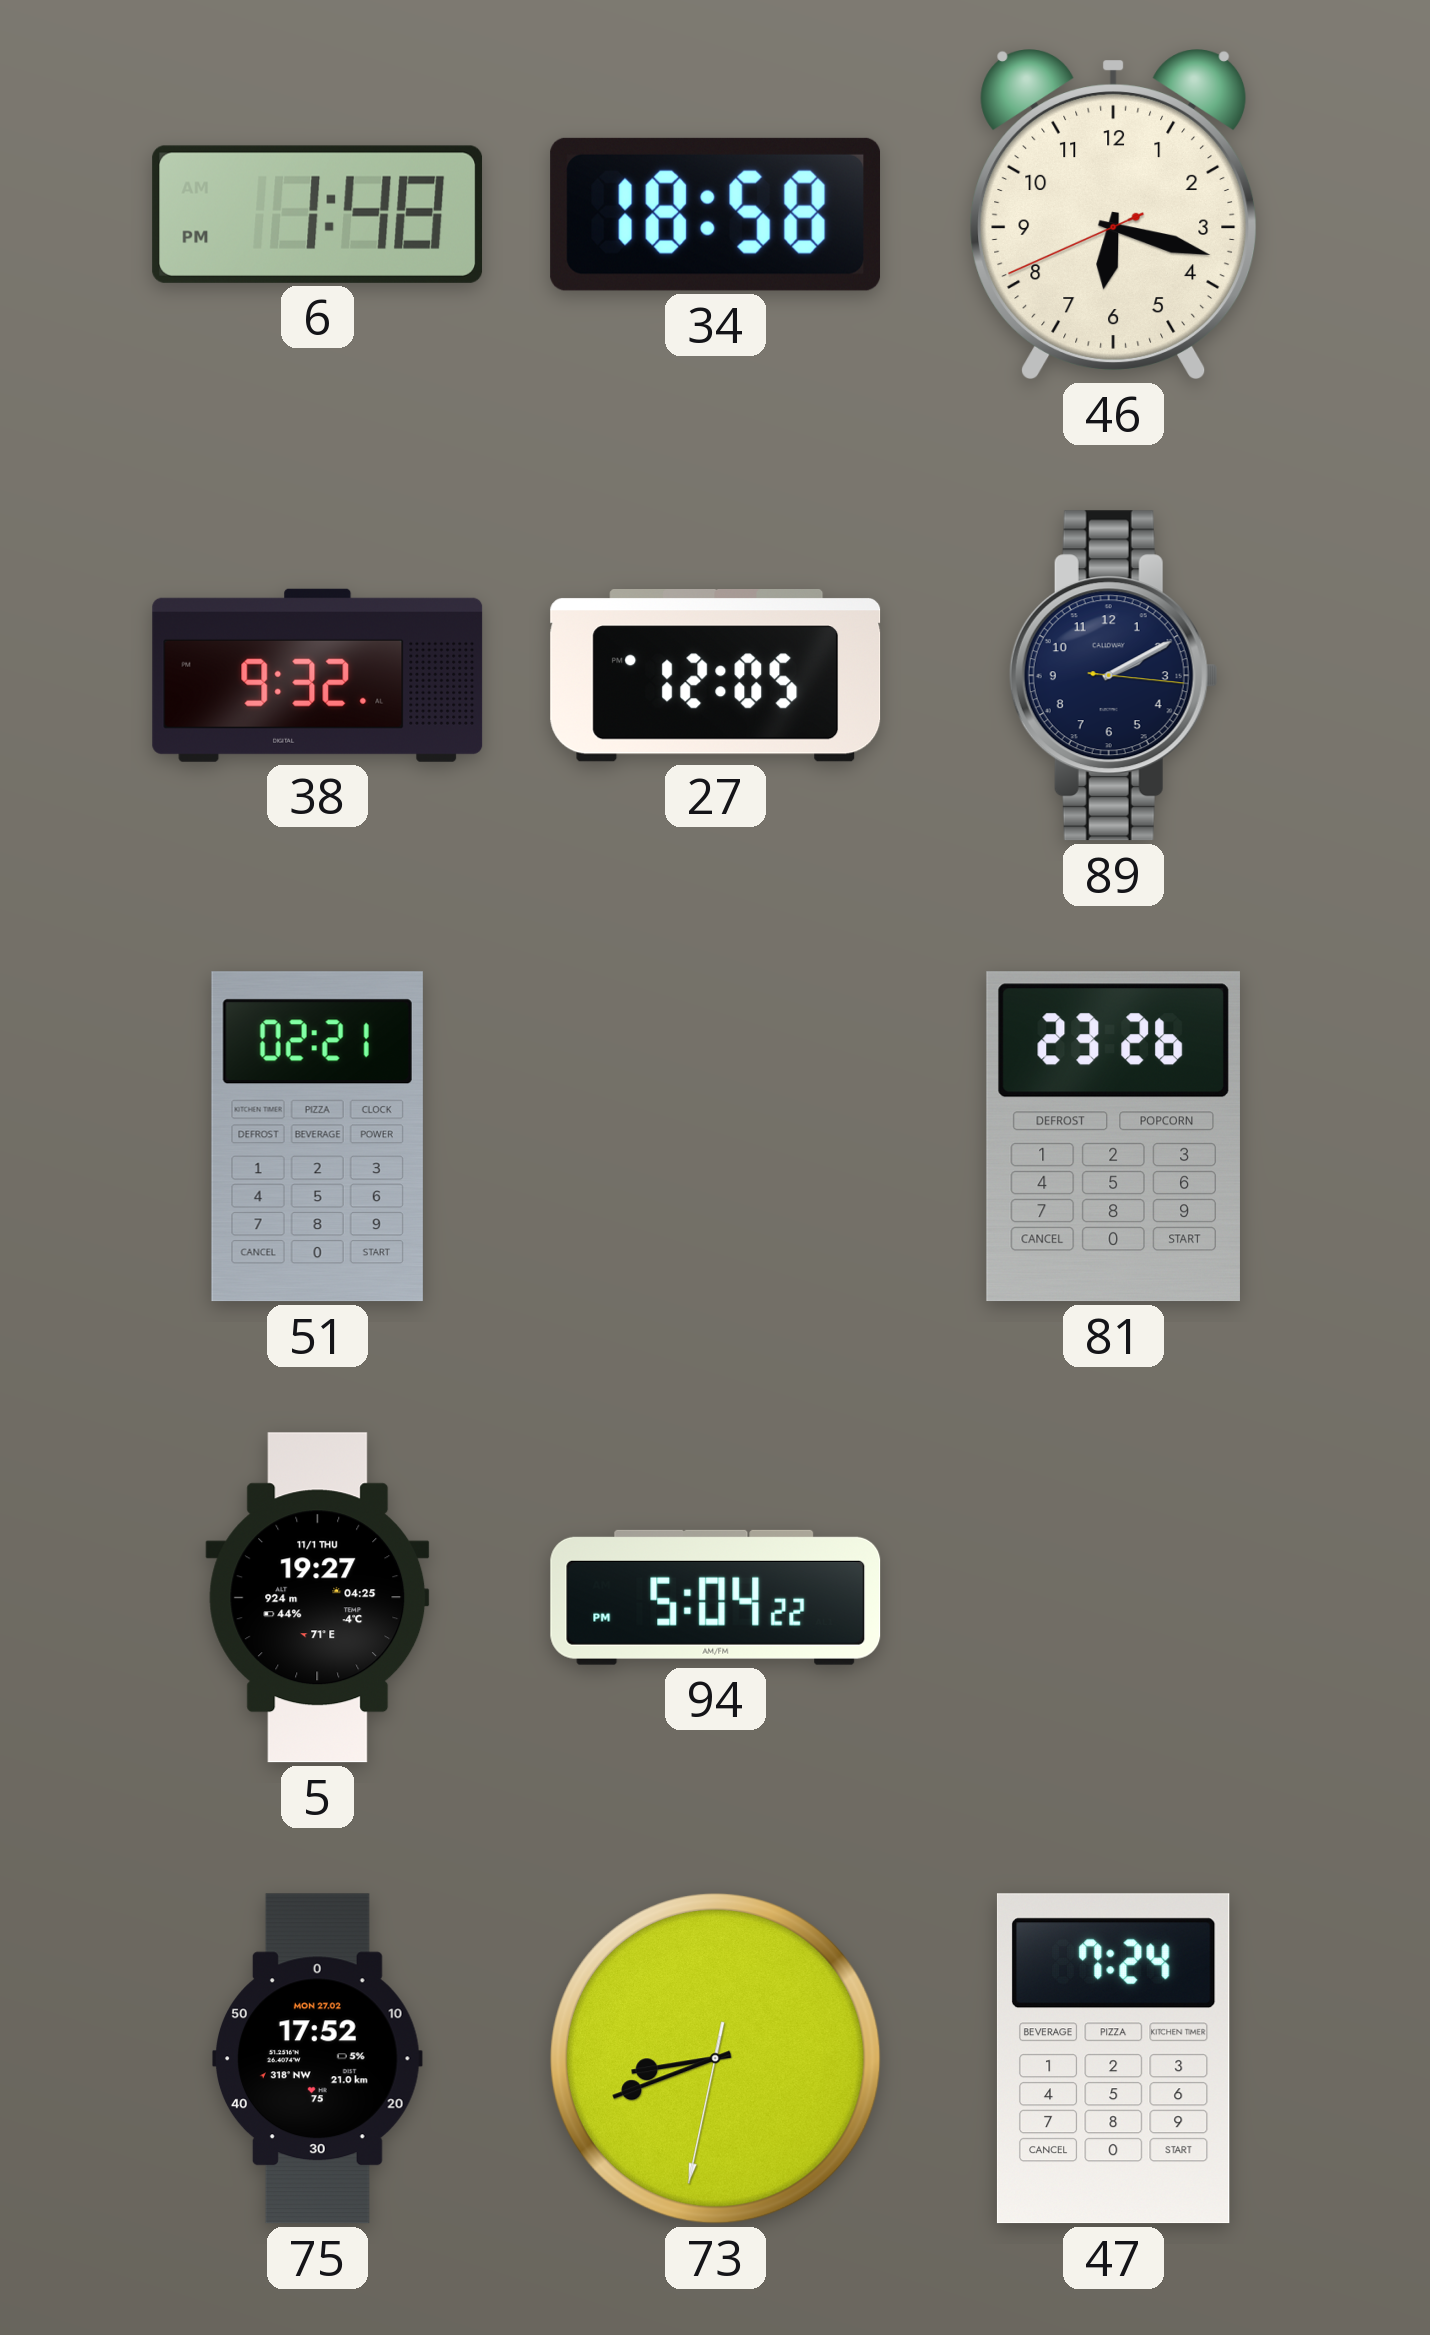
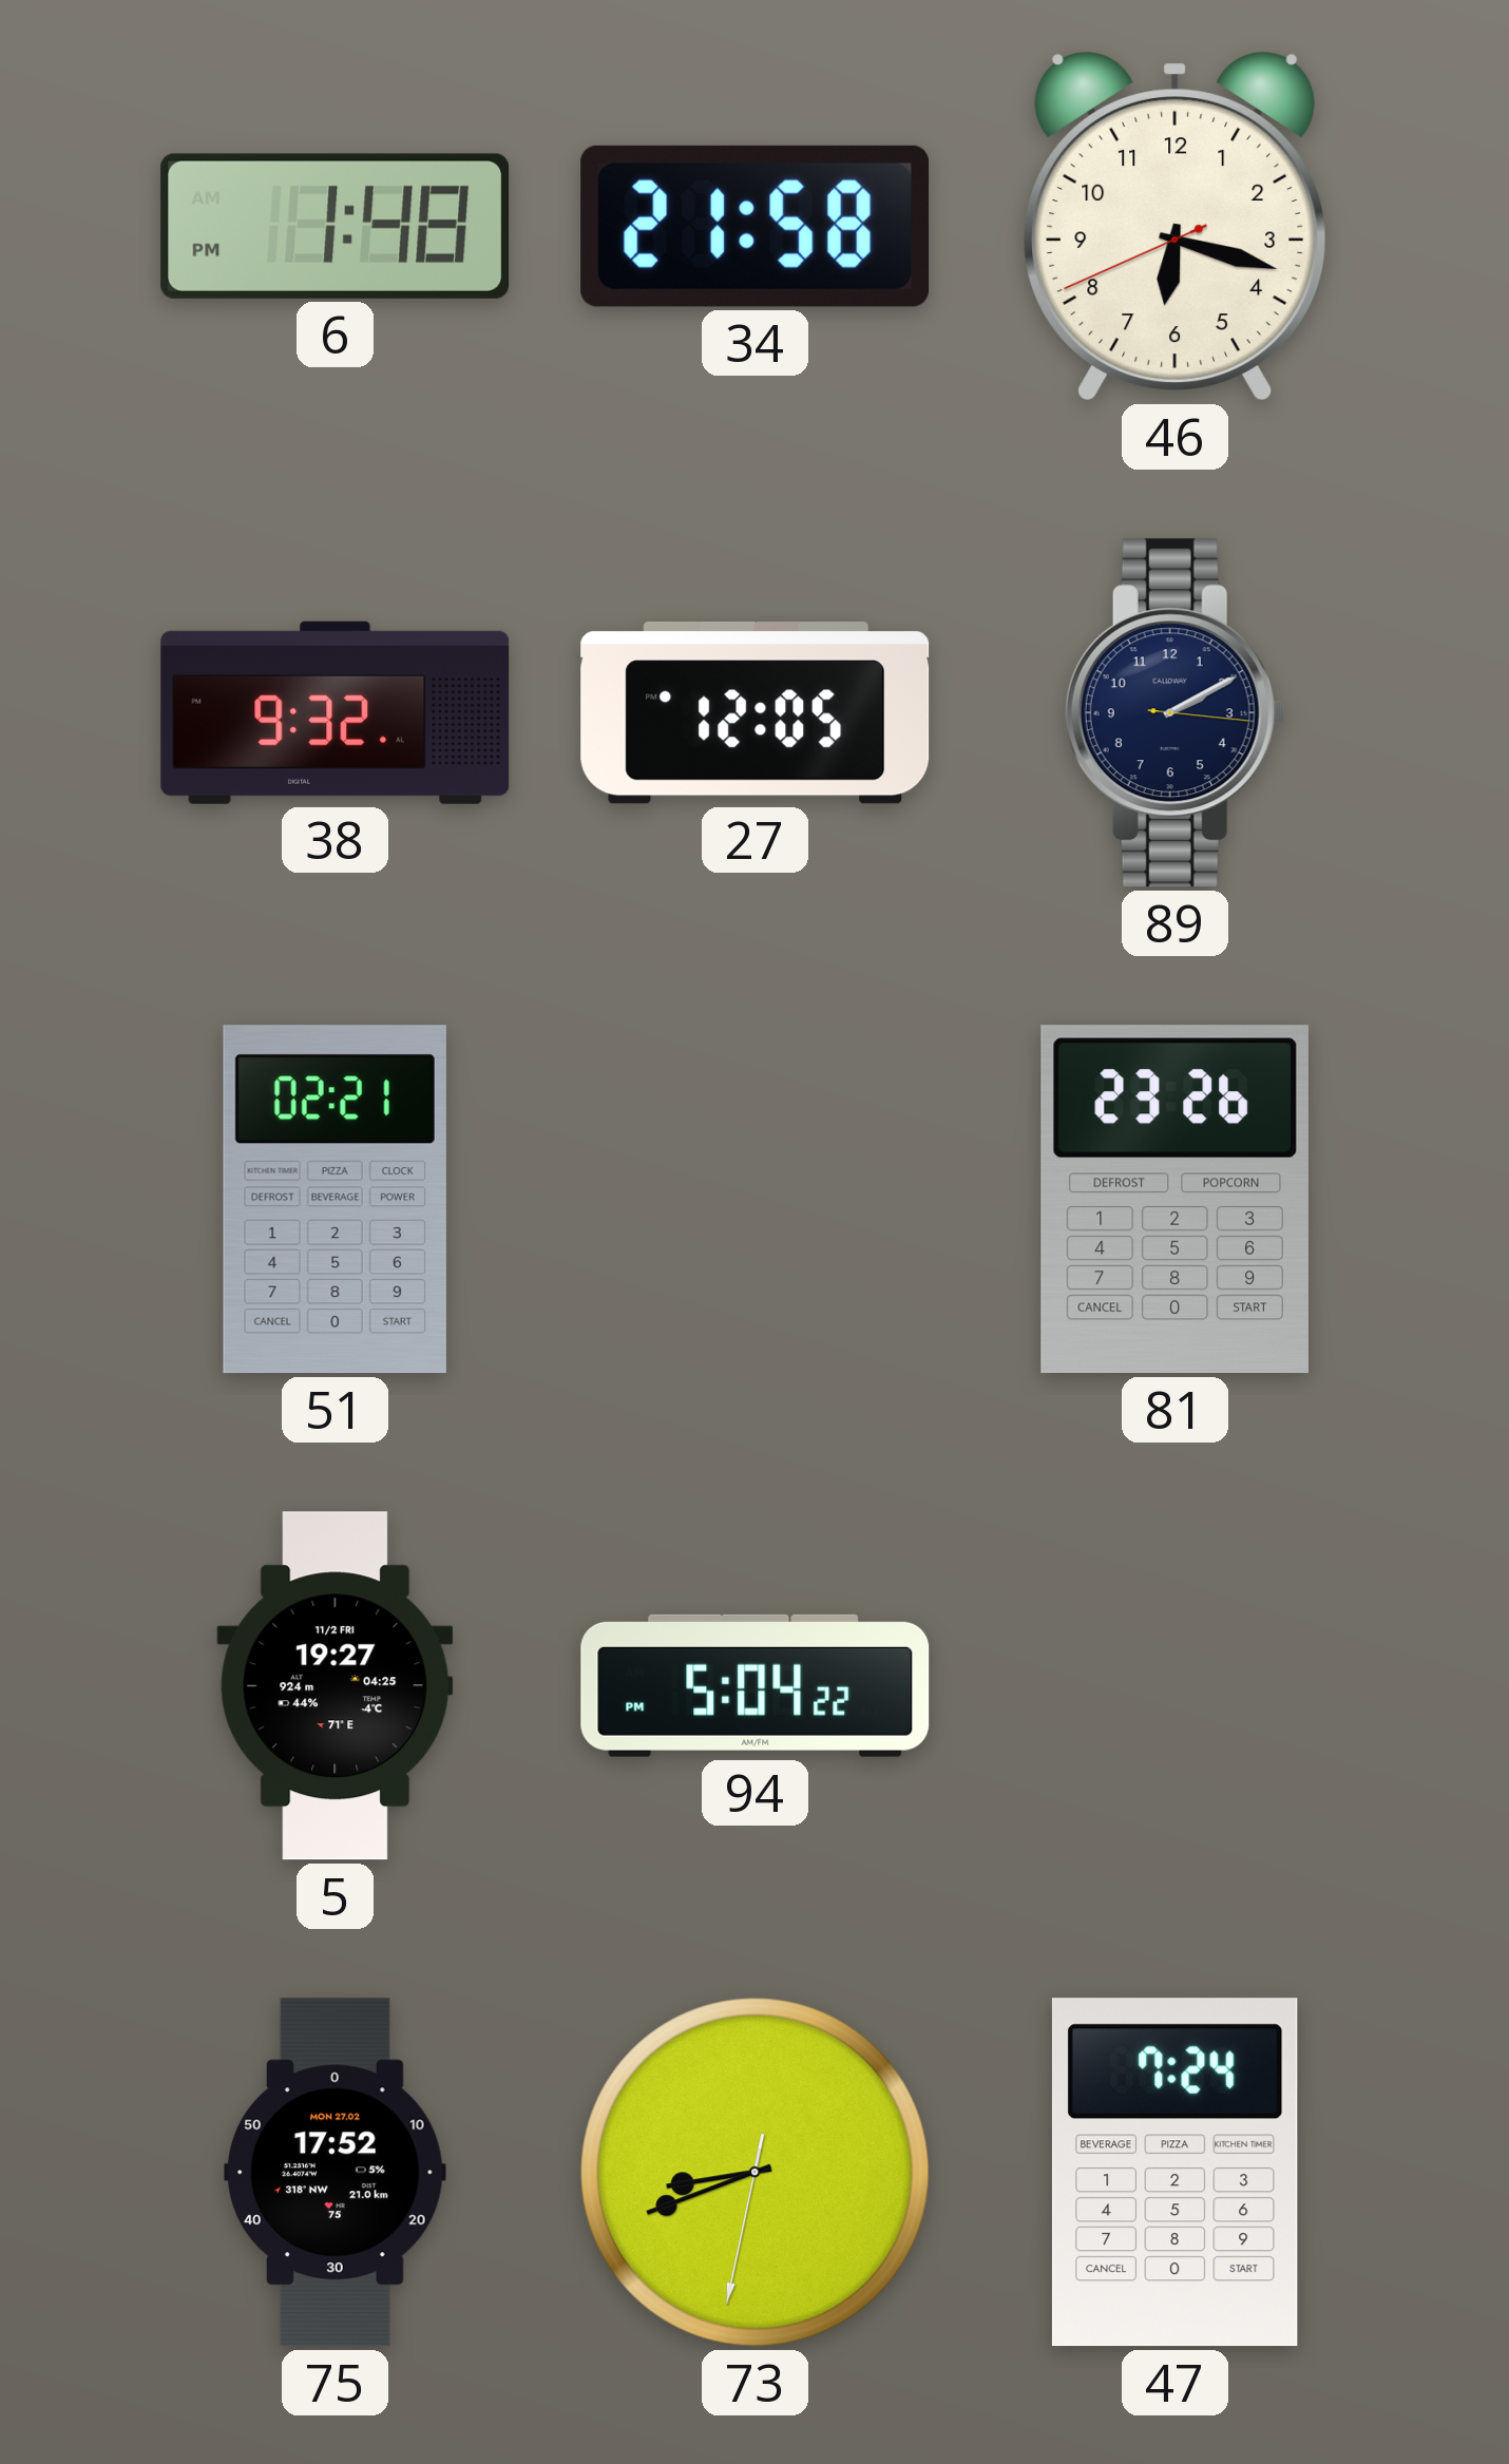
34: 18:58 -> 21:58 (756, 226)
5 date: 11/1 THU -> 11/2 FRI (336, 1686)
